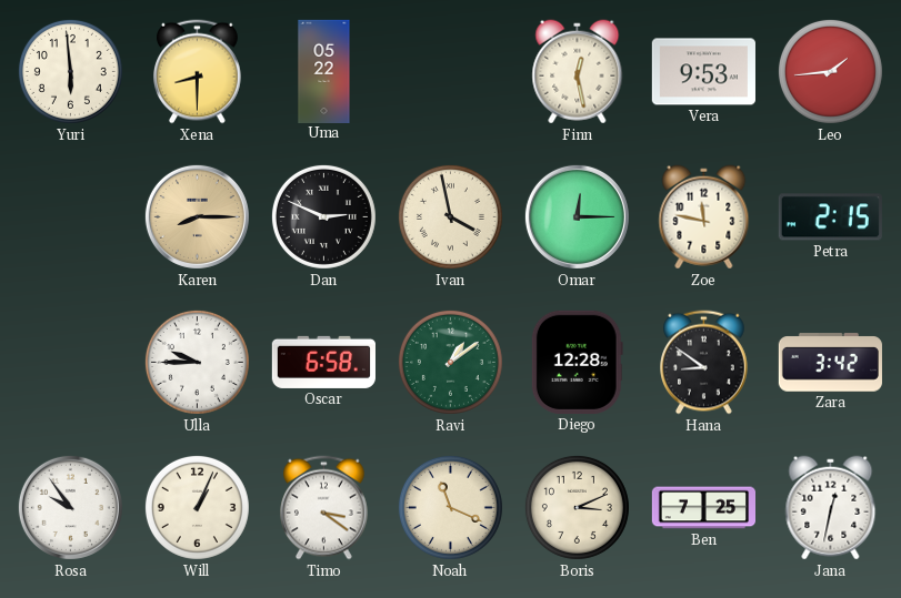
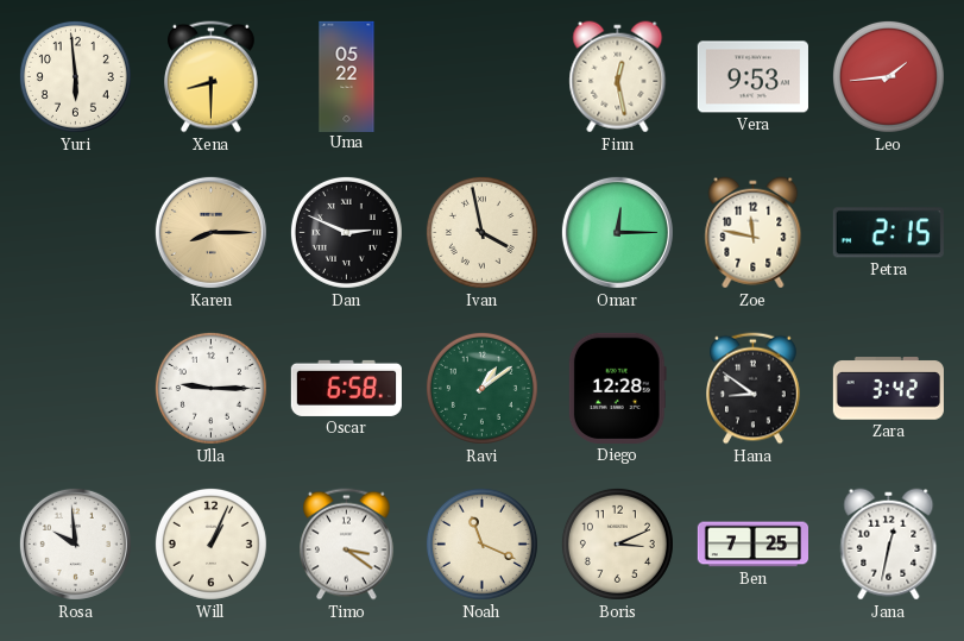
Ulla: 9:45 -> 9:15 (210, 388)
Rosa: 9:54 -> 9:59 (75, 543)
